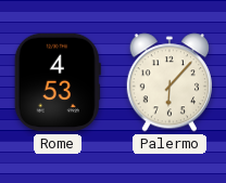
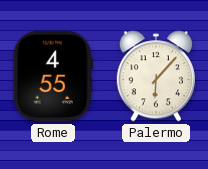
Rome: 4:53 -> 4:55 (53, 76)
